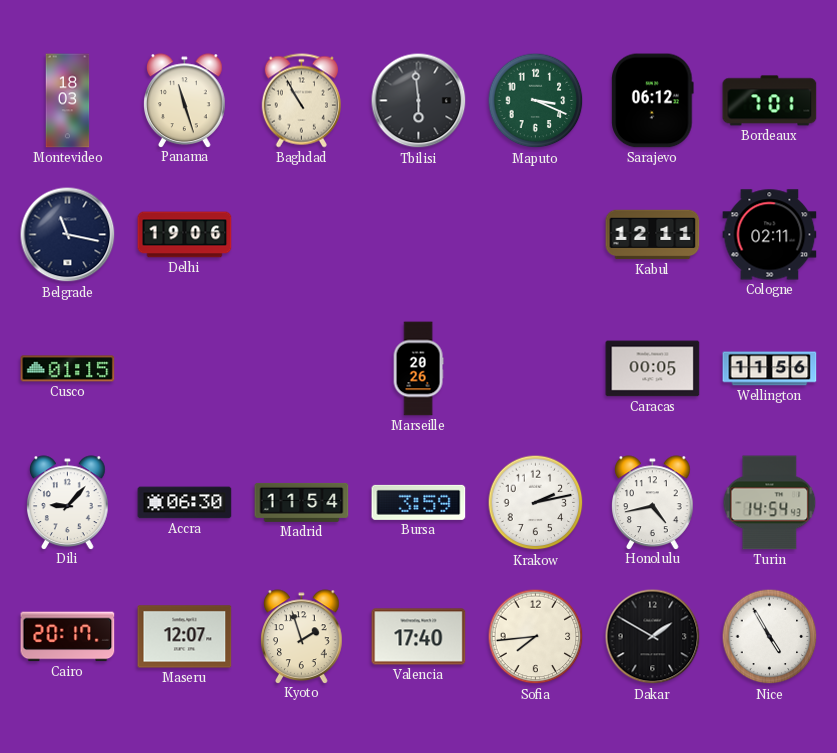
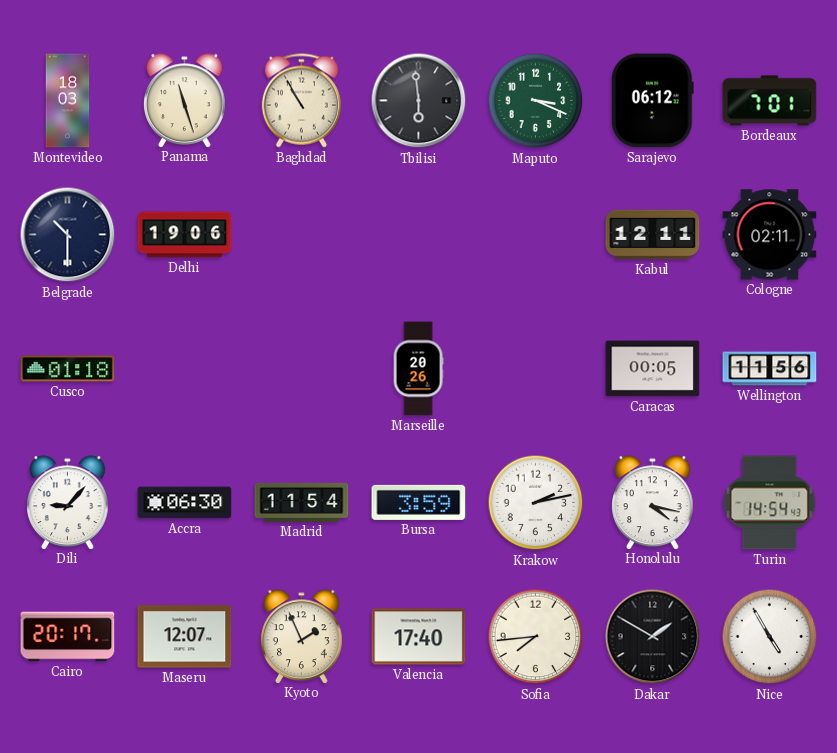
Belgrade: 11:17 -> 10:30 (68, 235)
Cusco: 01:15 -> 01:18 (68, 369)
Honolulu: 4:43 -> 4:17 (653, 502)
Kyoto: 1:57 -> 1:56 (302, 636)
